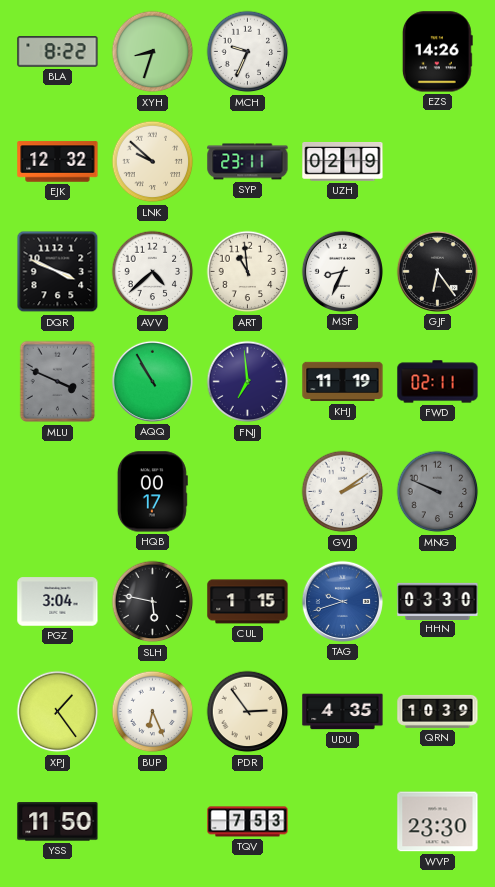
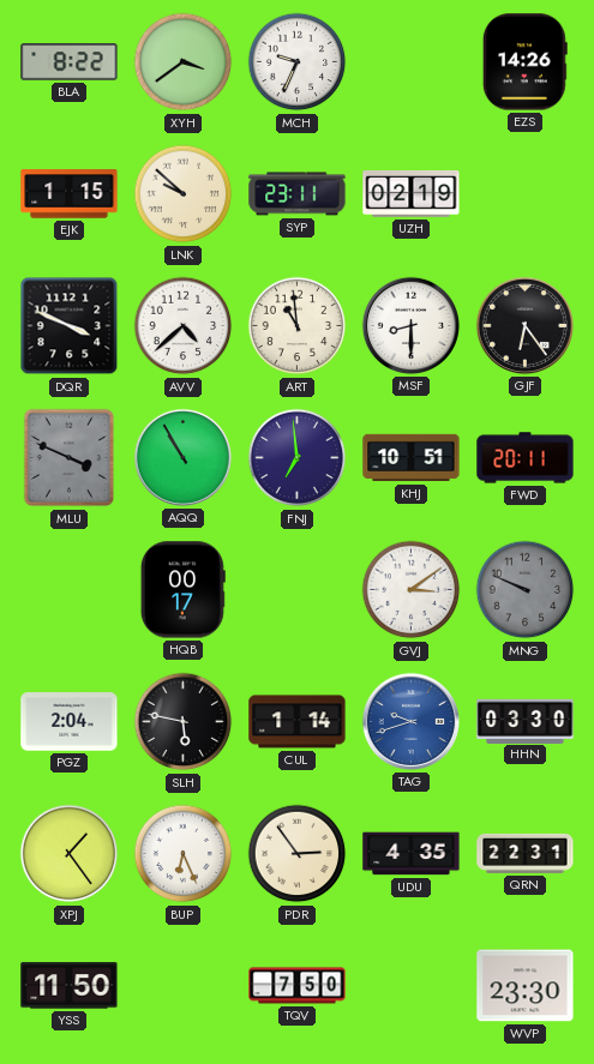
XYH: 8:33 -> 3:39 (184, 62)
EJK: 12:32 -> 1:15 (70, 194)
MSF: 8:34 -> 8:30 (410, 325)
KHJ: 11:19 -> 10:51 (412, 458)
FWD: 02:11 -> 20:11 (526, 458)
GVJ: 2:09 -> 3:09 (412, 590)
PGZ: 3:04 -> 2:04 (70, 722)
CUL: 1:15 -> 1:14 (298, 722)
QRN: 10:39 -> 22:31 (526, 853)
TQV: 7:53 -> 7:50 (298, 986)
